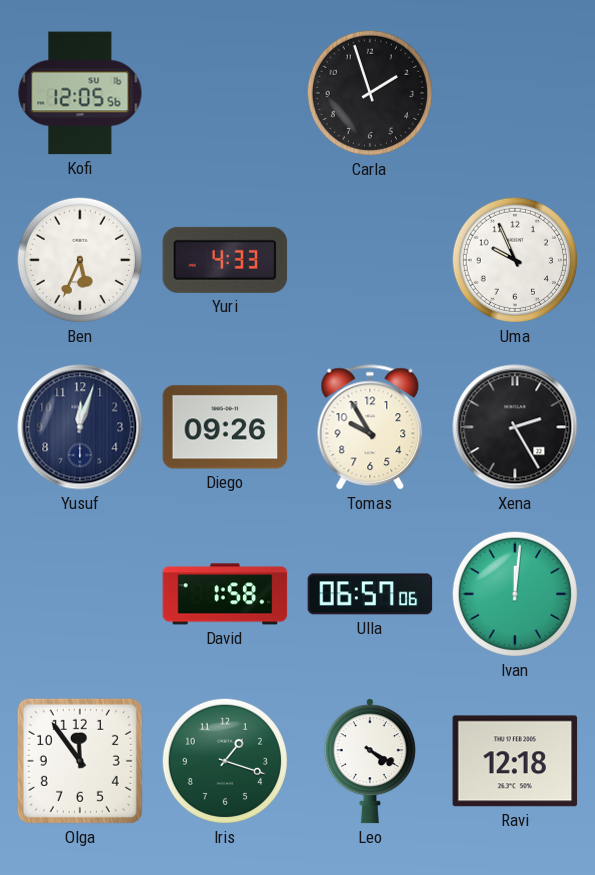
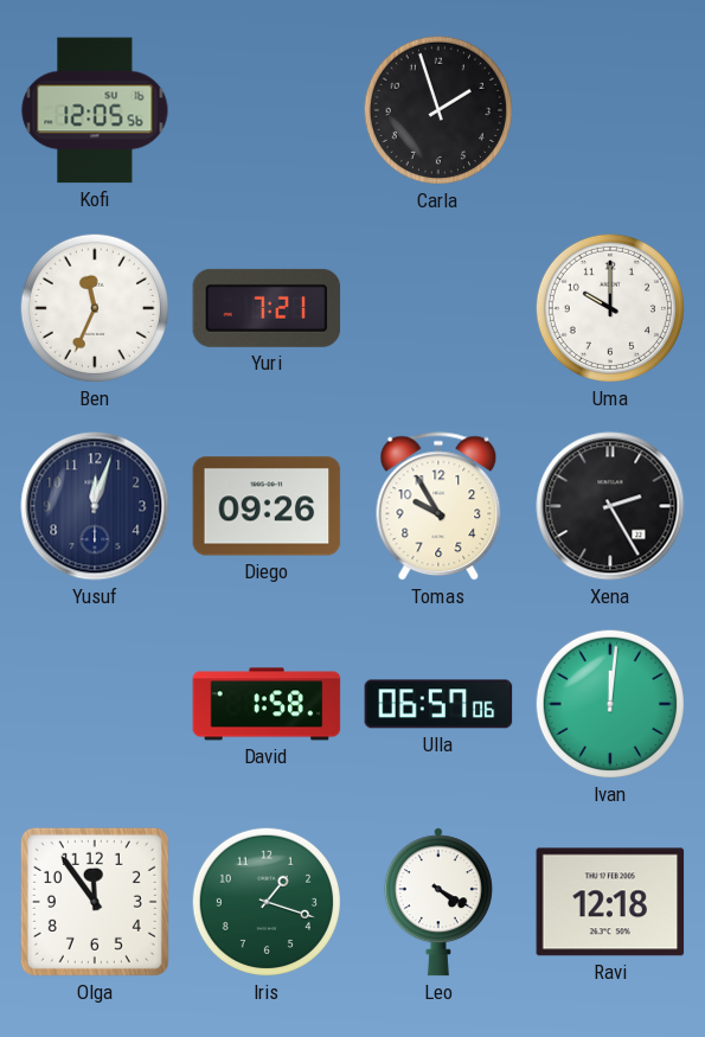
Ben: 5:34 -> 11:34 (95, 308)
Yuri: 4:33 -> 7:21 (267, 308)
Uma: 9:56 -> 10:00 (610, 308)
